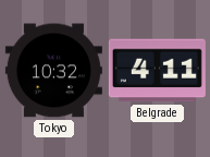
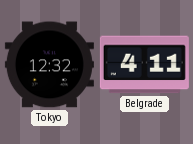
Tokyo: 10:32 -> 12:32 (49, 65)
